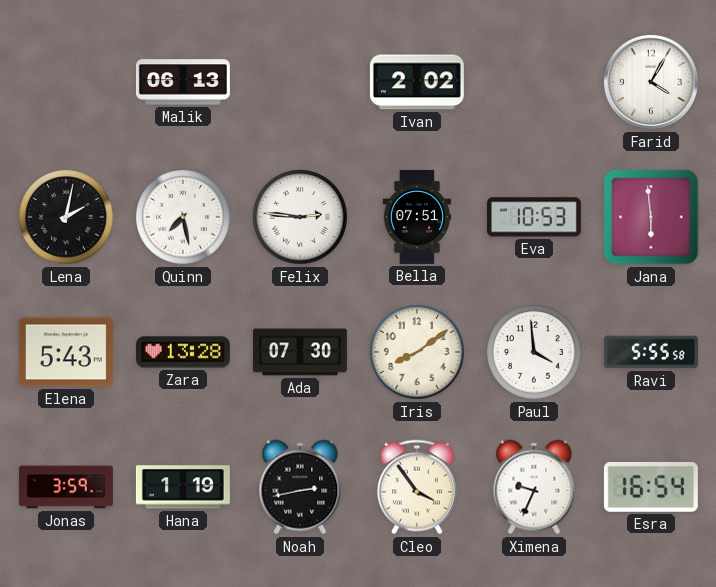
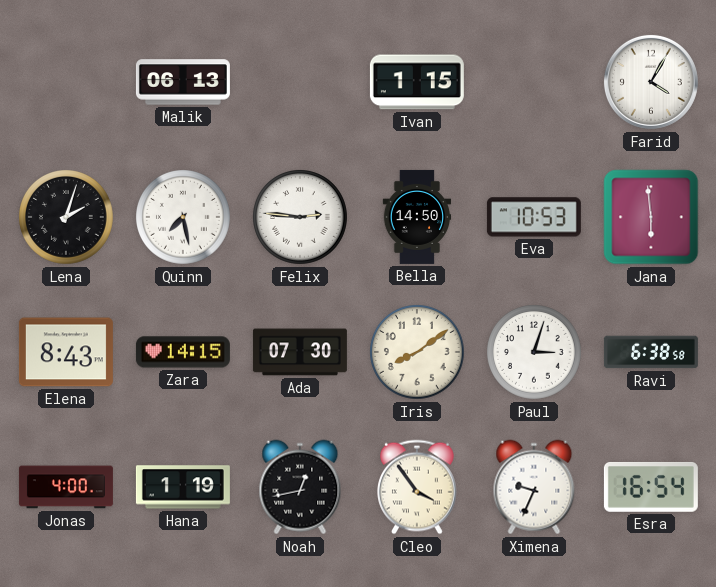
Ivan: 2:02 -> 1:15 (417, 82)
Lena: 2:02 -> 2:03 (67, 218)
Bella: 07:51 -> 14:50 (417, 217)
Elena: 5:43 -> 8:43 (66, 352)
Zara: 13:28 -> 14:15 (183, 352)
Paul: 3:59 -> 3:03 (535, 353)
Ravi: 5:55 -> 6:38 (651, 352)
Jonas: 3:59 -> 4:00 (66, 487)
Noah: 2:43 -> 12:43 (300, 487)
